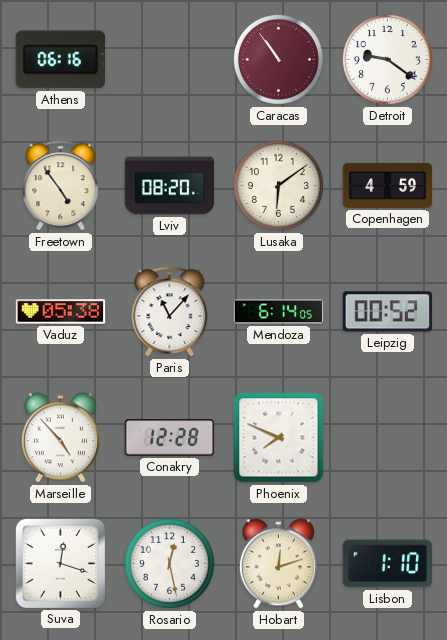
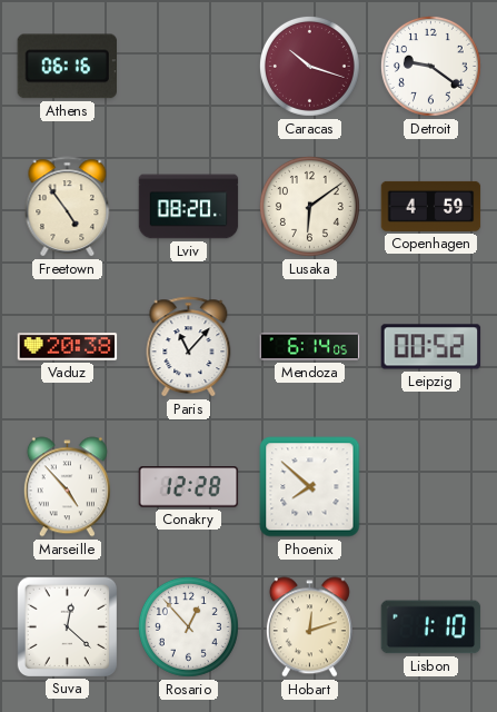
Caracas: 10:54 -> 10:18 (309, 66)
Vaduz: 05:38 -> 20:38 (68, 347)
Phoenix: 7:49 -> 7:52 (310, 487)
Suva: 12:18 -> 12:22 (67, 626)
Rosario: 12:28 -> 12:53 (188, 626)
